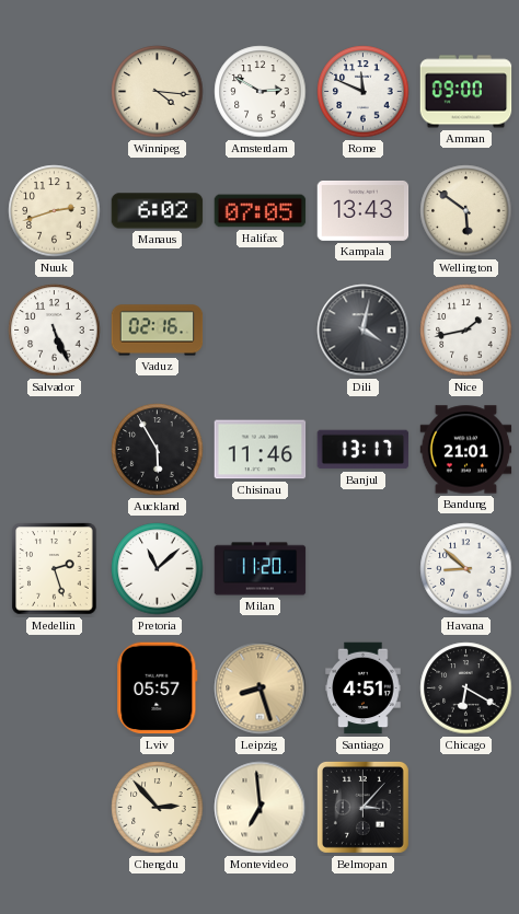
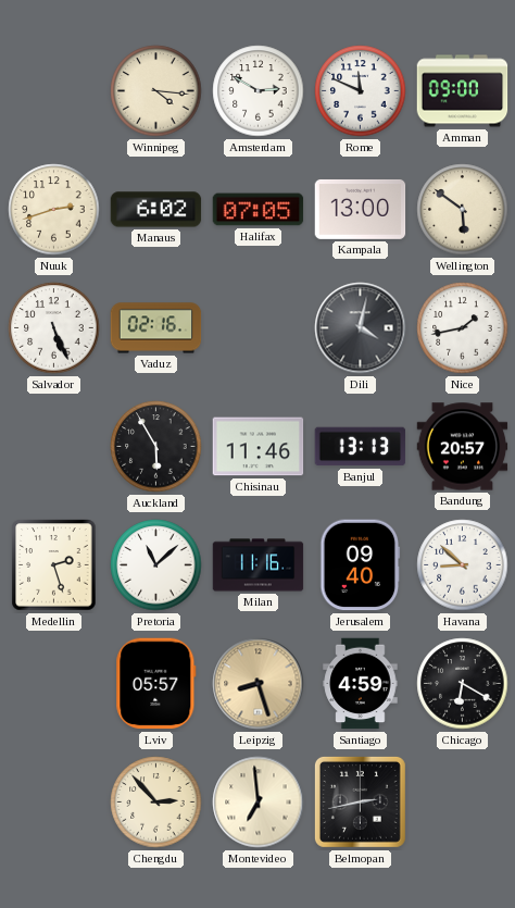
Kampala: 13:43 -> 13:00 (361, 209)
Banjul: 13:17 -> 13:13 (361, 447)
Bandung: 21:01 -> 20:57 (463, 447)
Milan: 11:20 -> 11:16 (259, 565)
Jerusalem: none -> 09:40 (361, 565)
Santiago: 4:51 -> 4:59 (361, 684)
Belmopan: 3:07 -> 2:43 (360, 801)
